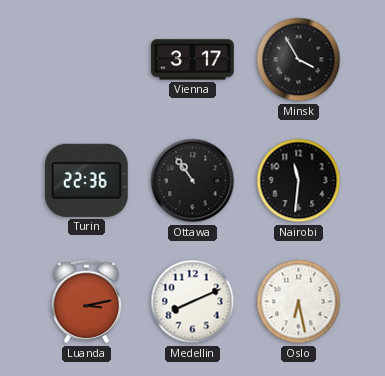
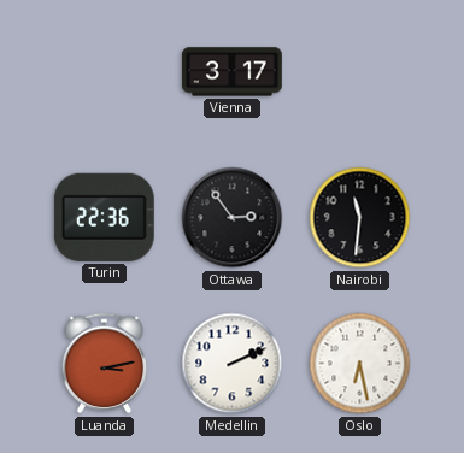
Minsk: 3:55 -> none (299, 60)
Ottawa: 10:54 -> 2:54 (233, 218)
Medellin: 8:11 -> 2:11 (233, 364)
